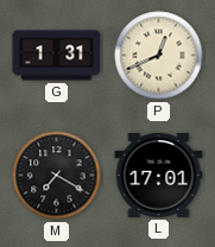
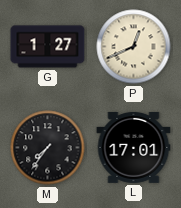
G: 1:31 -> 1:27 (48, 47)
M: 7:20 -> 7:36 (48, 148)
